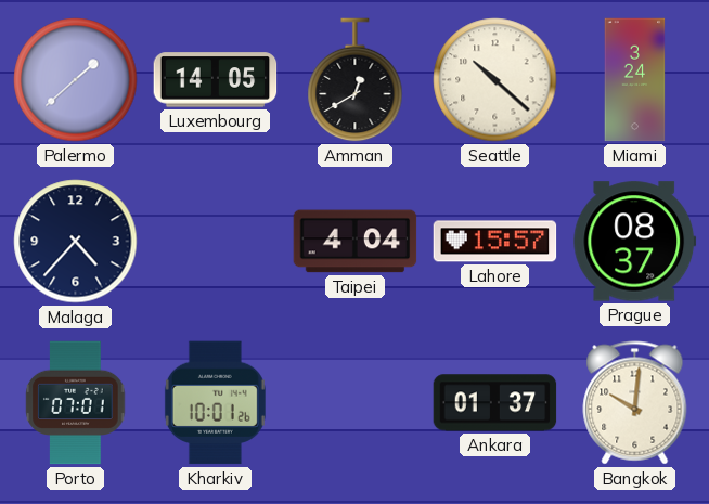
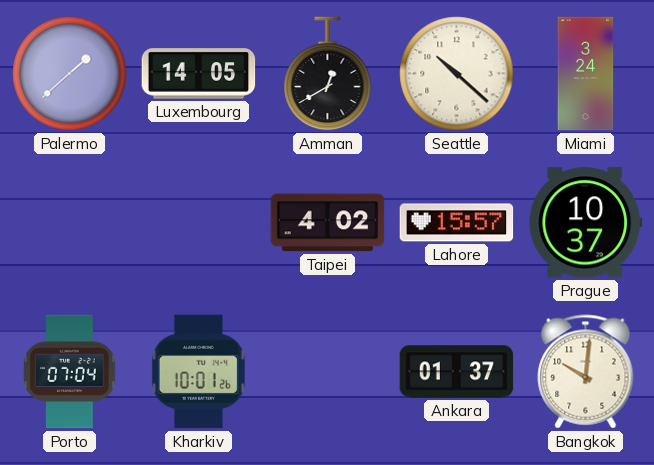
Malaga: 4:37 -> none (76, 242)
Taipei: 4:04 -> 4:02 (328, 223)
Prague: 08:37 -> 10:37 (586, 223)
Porto: 07:01 -> 07:04 (70, 372)
